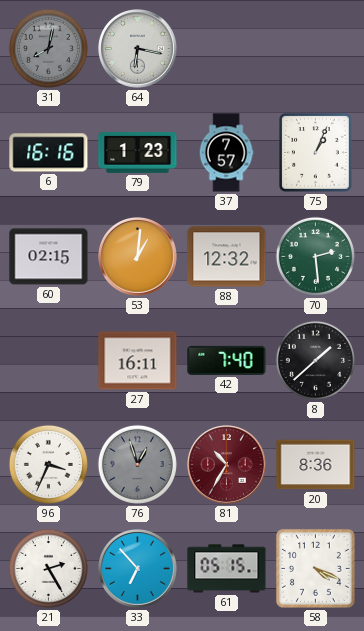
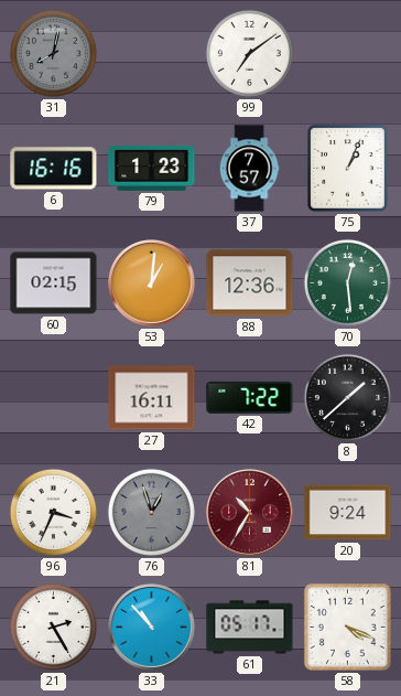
64: 6:17 -> none (138, 49)
99: none -> 7:09 (249, 53)
88: 12:32 -> 12:36 (250, 283)
70: 2:29 -> 12:29 (347, 282)
42: 7:40 -> 7:22 (250, 397)
20: 8:36 -> 9:24 (348, 513)
33: 6:53 -> 10:53 (152, 628)
61: 05:15 -> 05:17 (250, 628)
